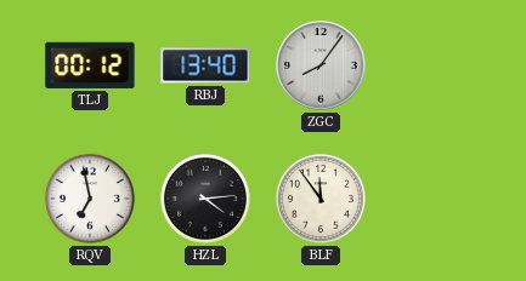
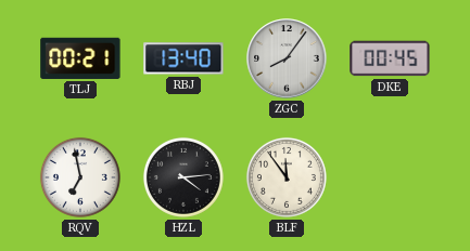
TLJ: 00:12 -> 00:21 (80, 58)
DKE: none -> 00:45 (390, 58)
